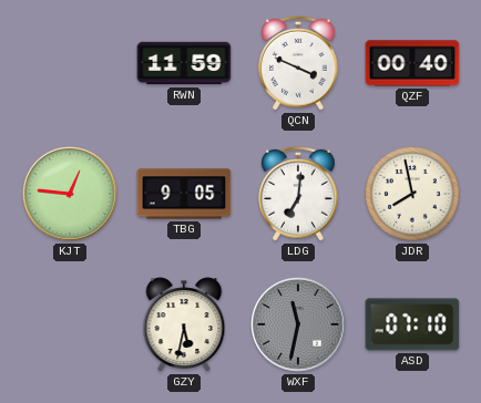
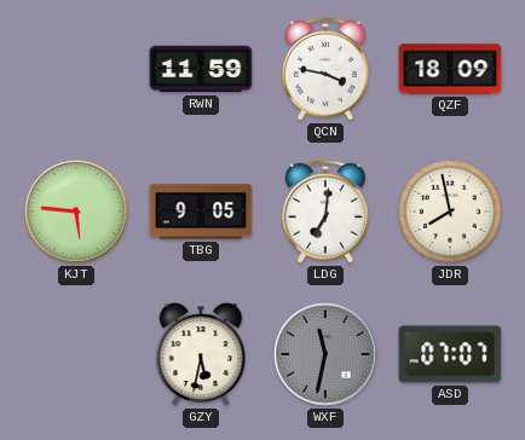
QCN: 3:49 -> 3:47 (327, 69)
QZF: 00:40 -> 18:09 (450, 69)
KJT: 12:46 -> 5:46 (76, 212)
ASD: 07:10 -> 07:07 (450, 354)
